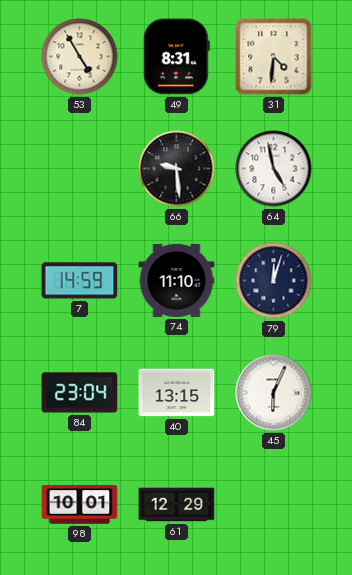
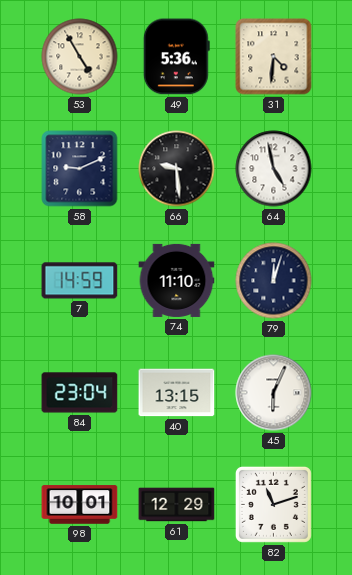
49: 8:31 -> 5:36 (176, 57)
58: none -> 9:11 (80, 169)
82: none -> 11:12 (273, 504)
